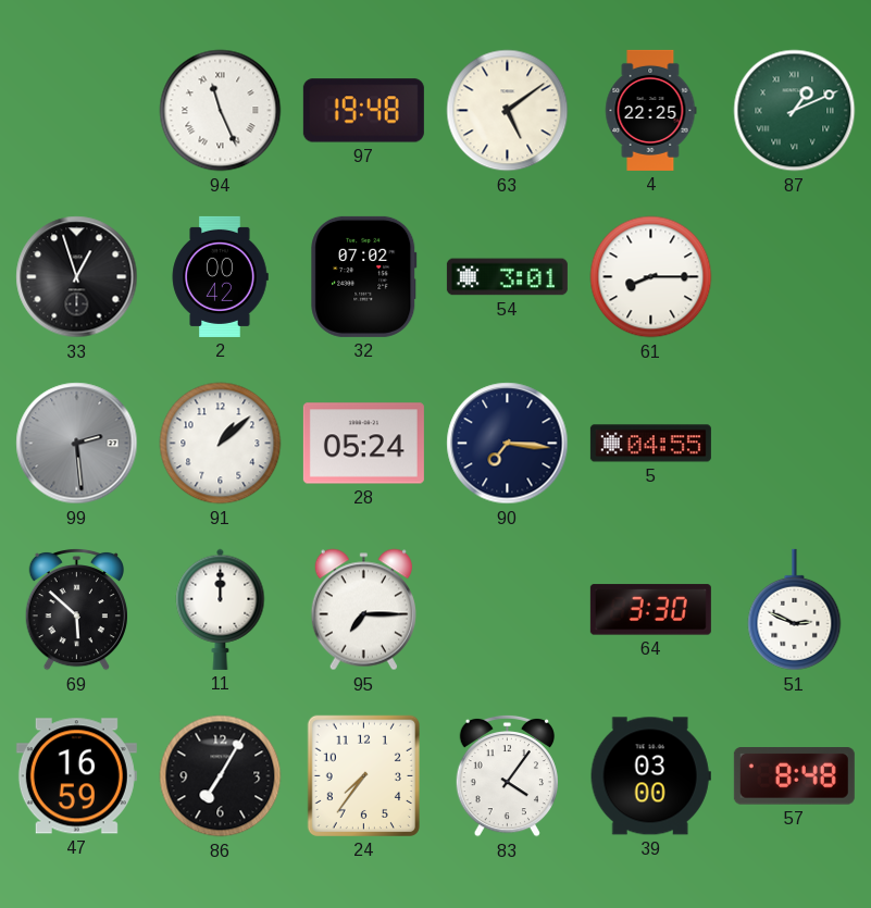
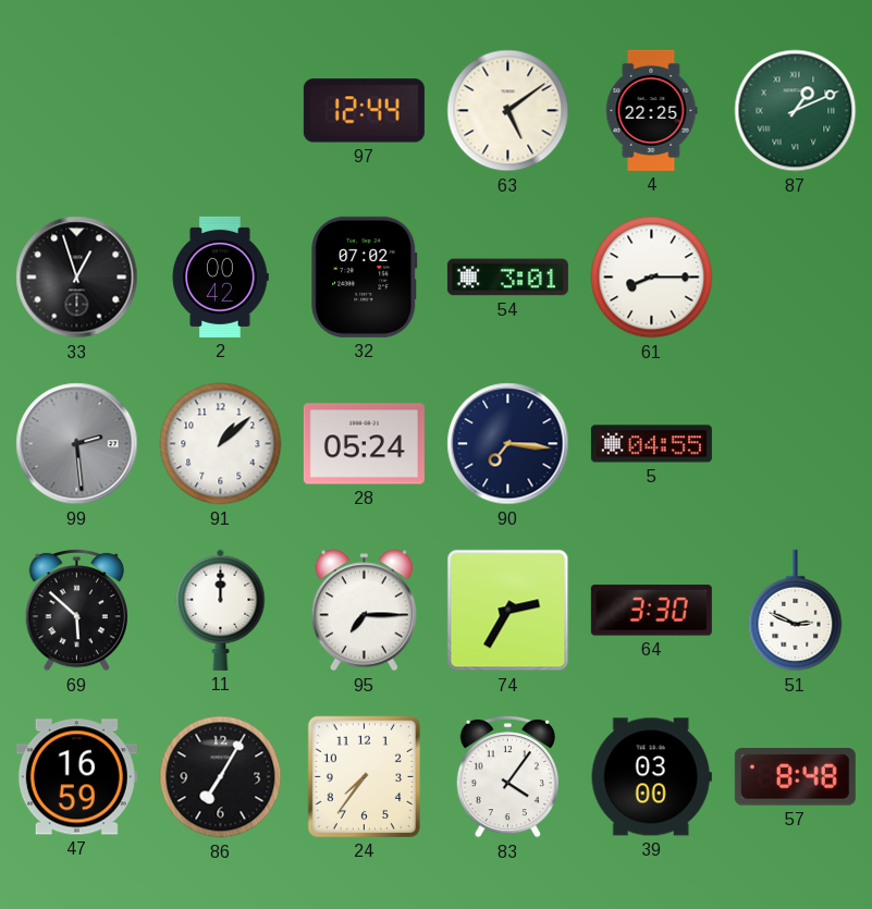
94: 11:26 -> none (221, 111)
97: 19:48 -> 12:44 (364, 111)
74: none -> 2:35 (508, 611)
